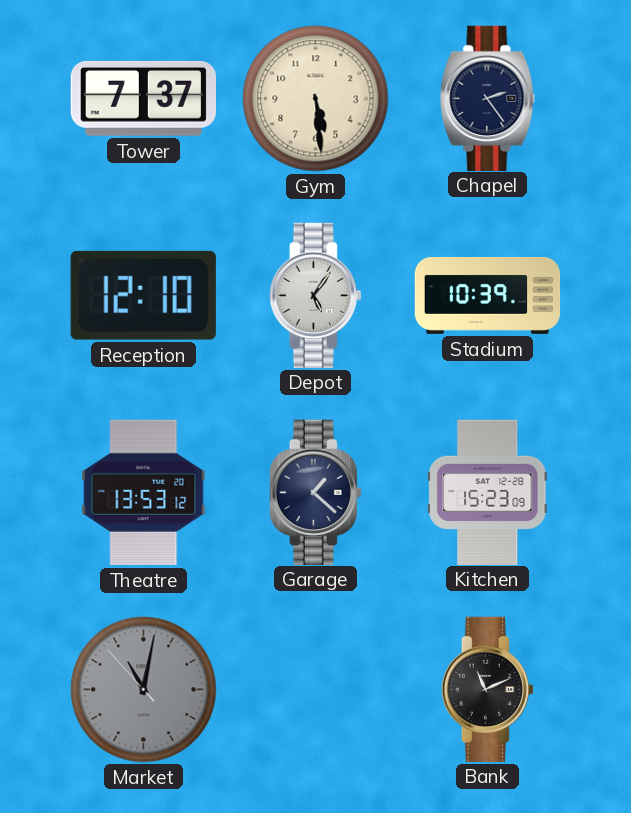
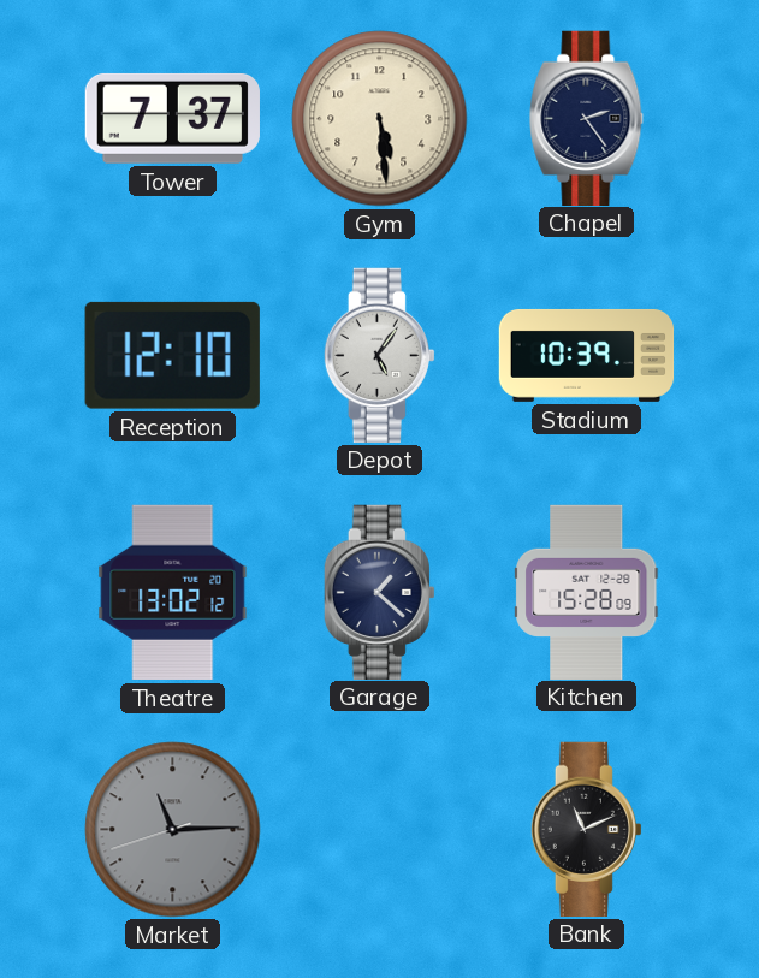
Theatre: 13:53 -> 13:02 (173, 592)
Kitchen: 15:23 -> 15:28 (587, 592)
Market: 11:01 -> 11:14 (173, 830)
